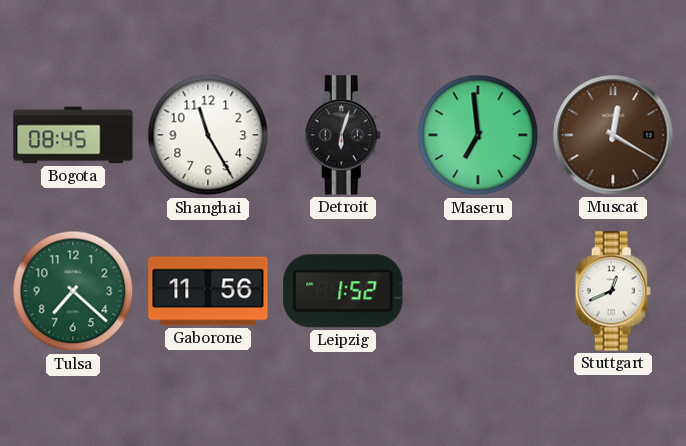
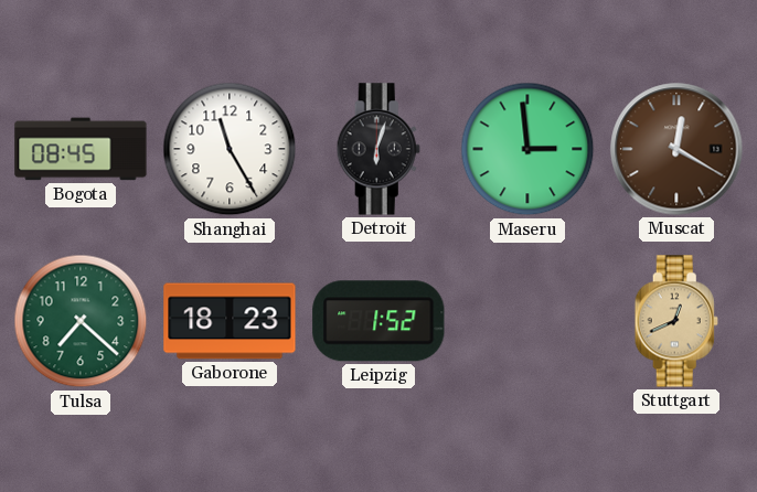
Maseru: 6:59 -> 2:59 (527, 149)
Gaborone: 11:56 -> 18:23 (230, 321)
Stuttgart dial: white -> champagne (676, 321)
